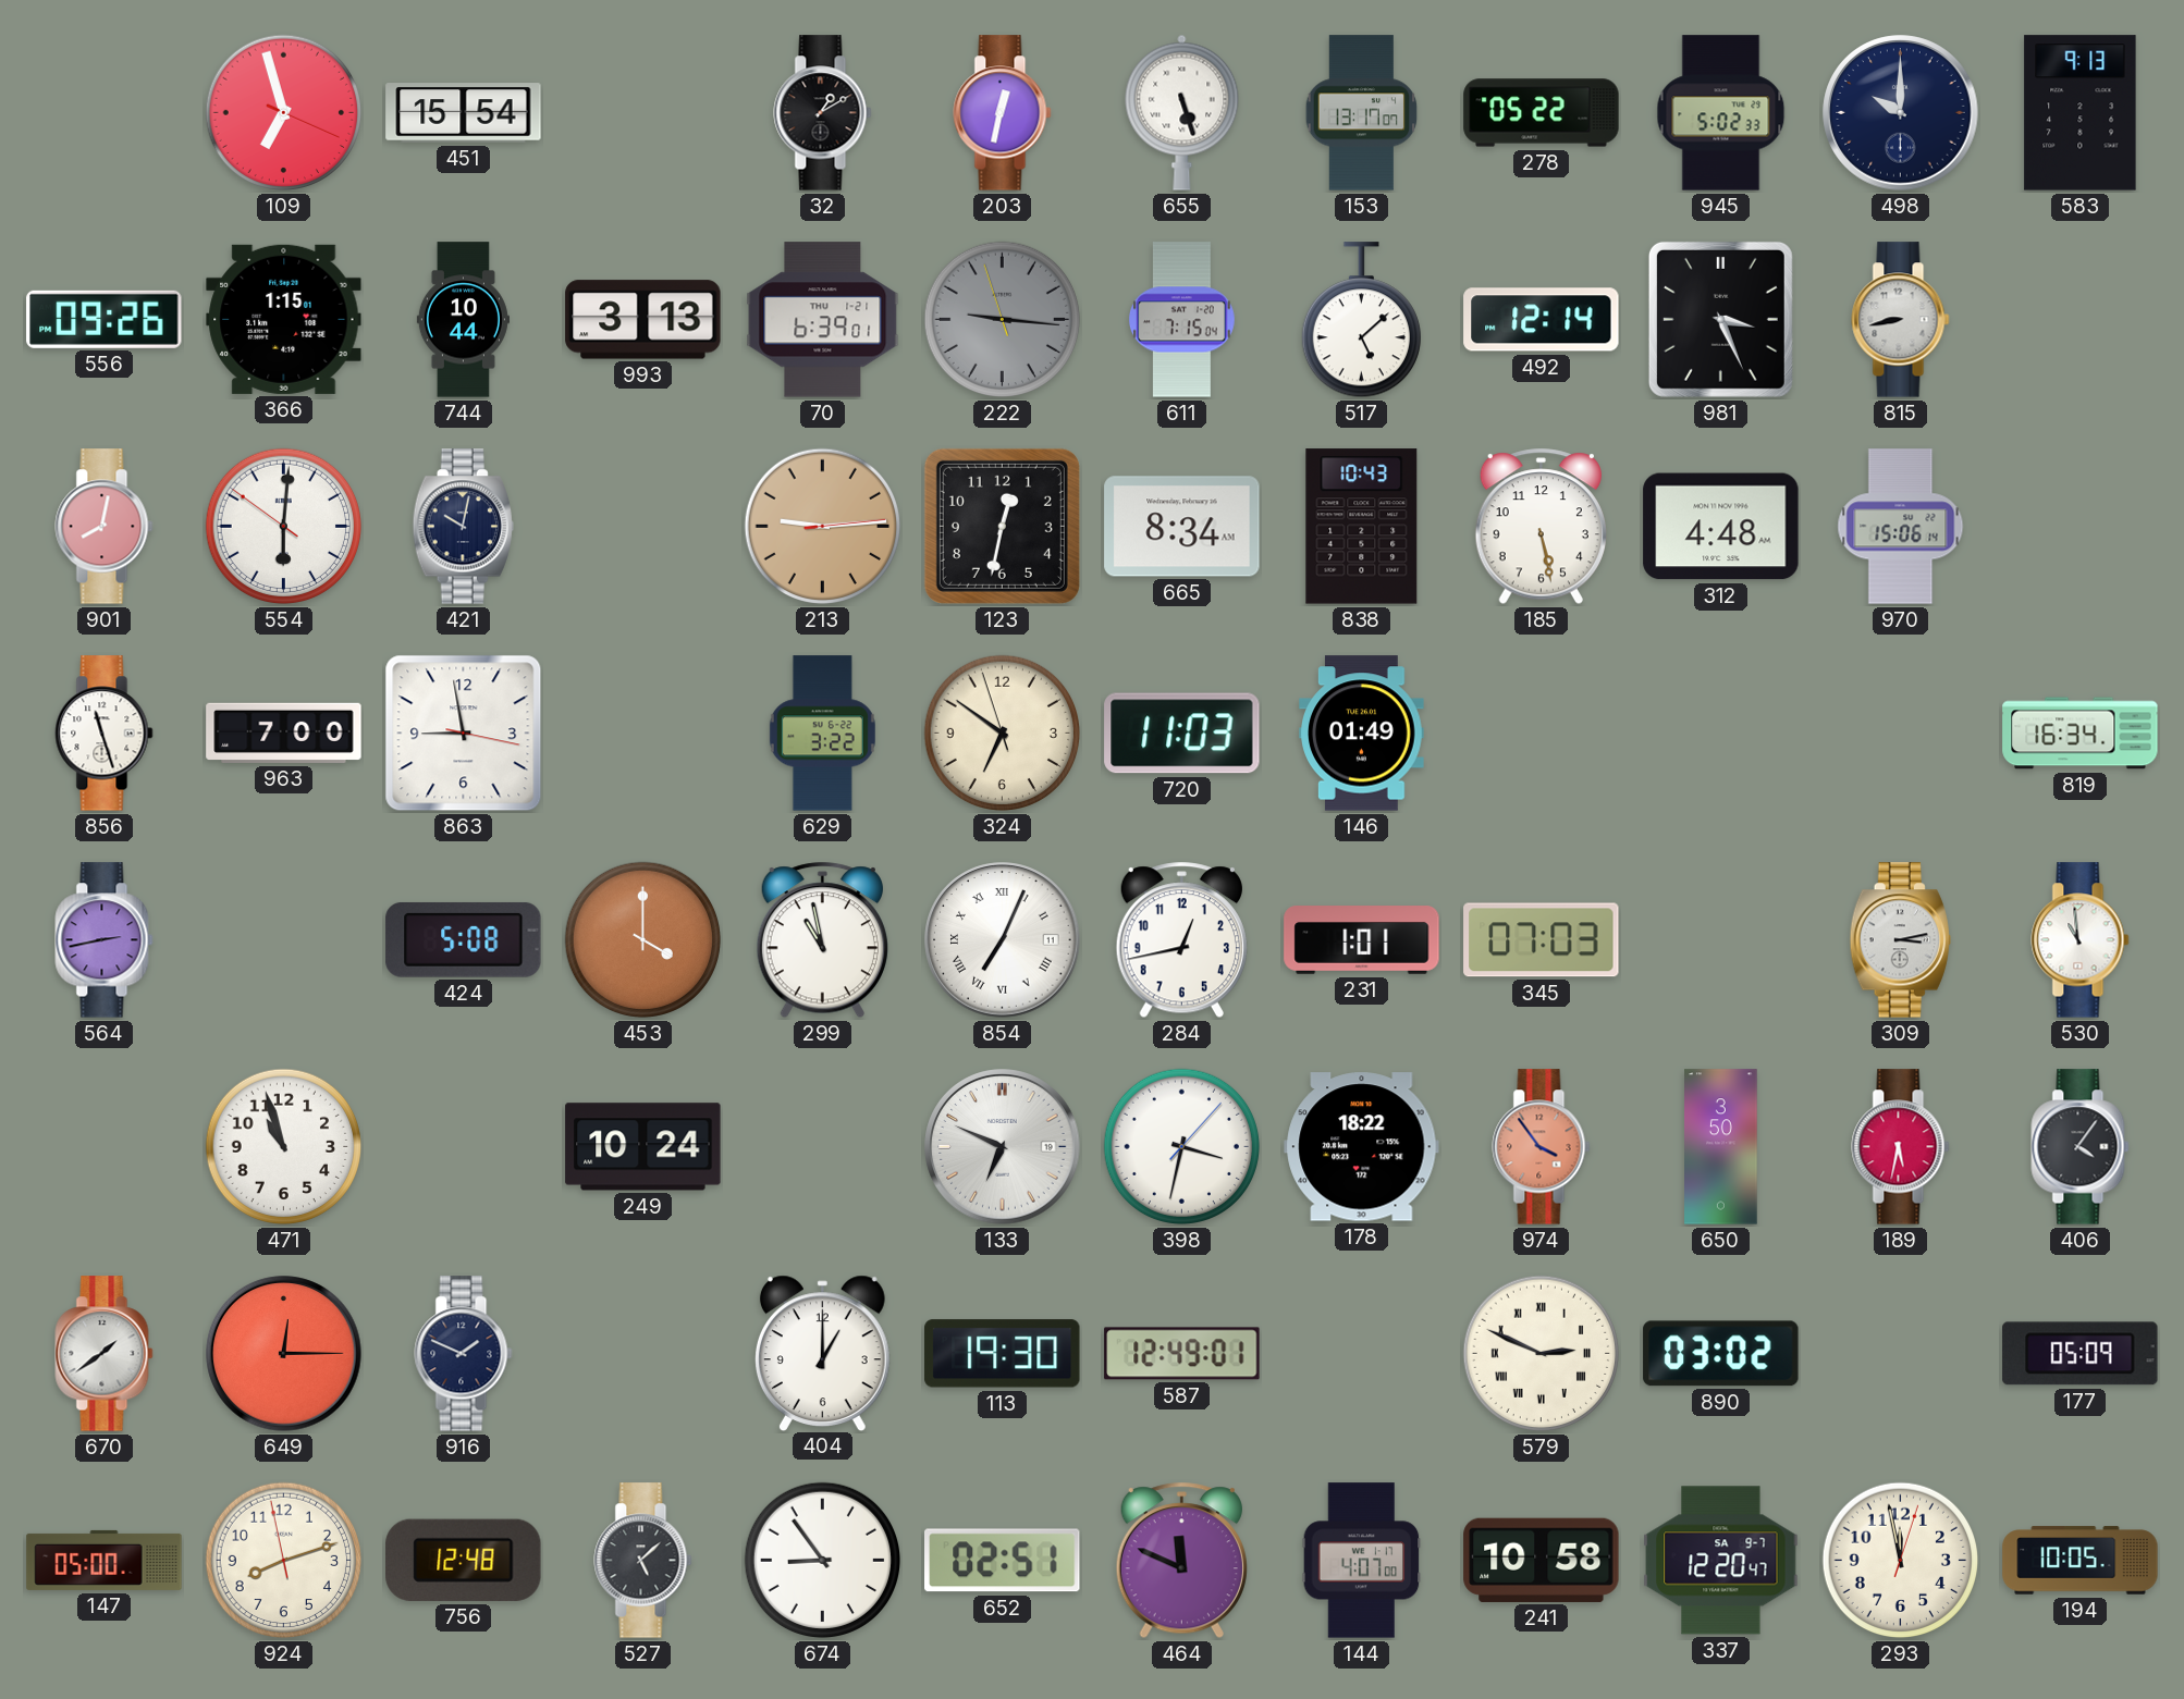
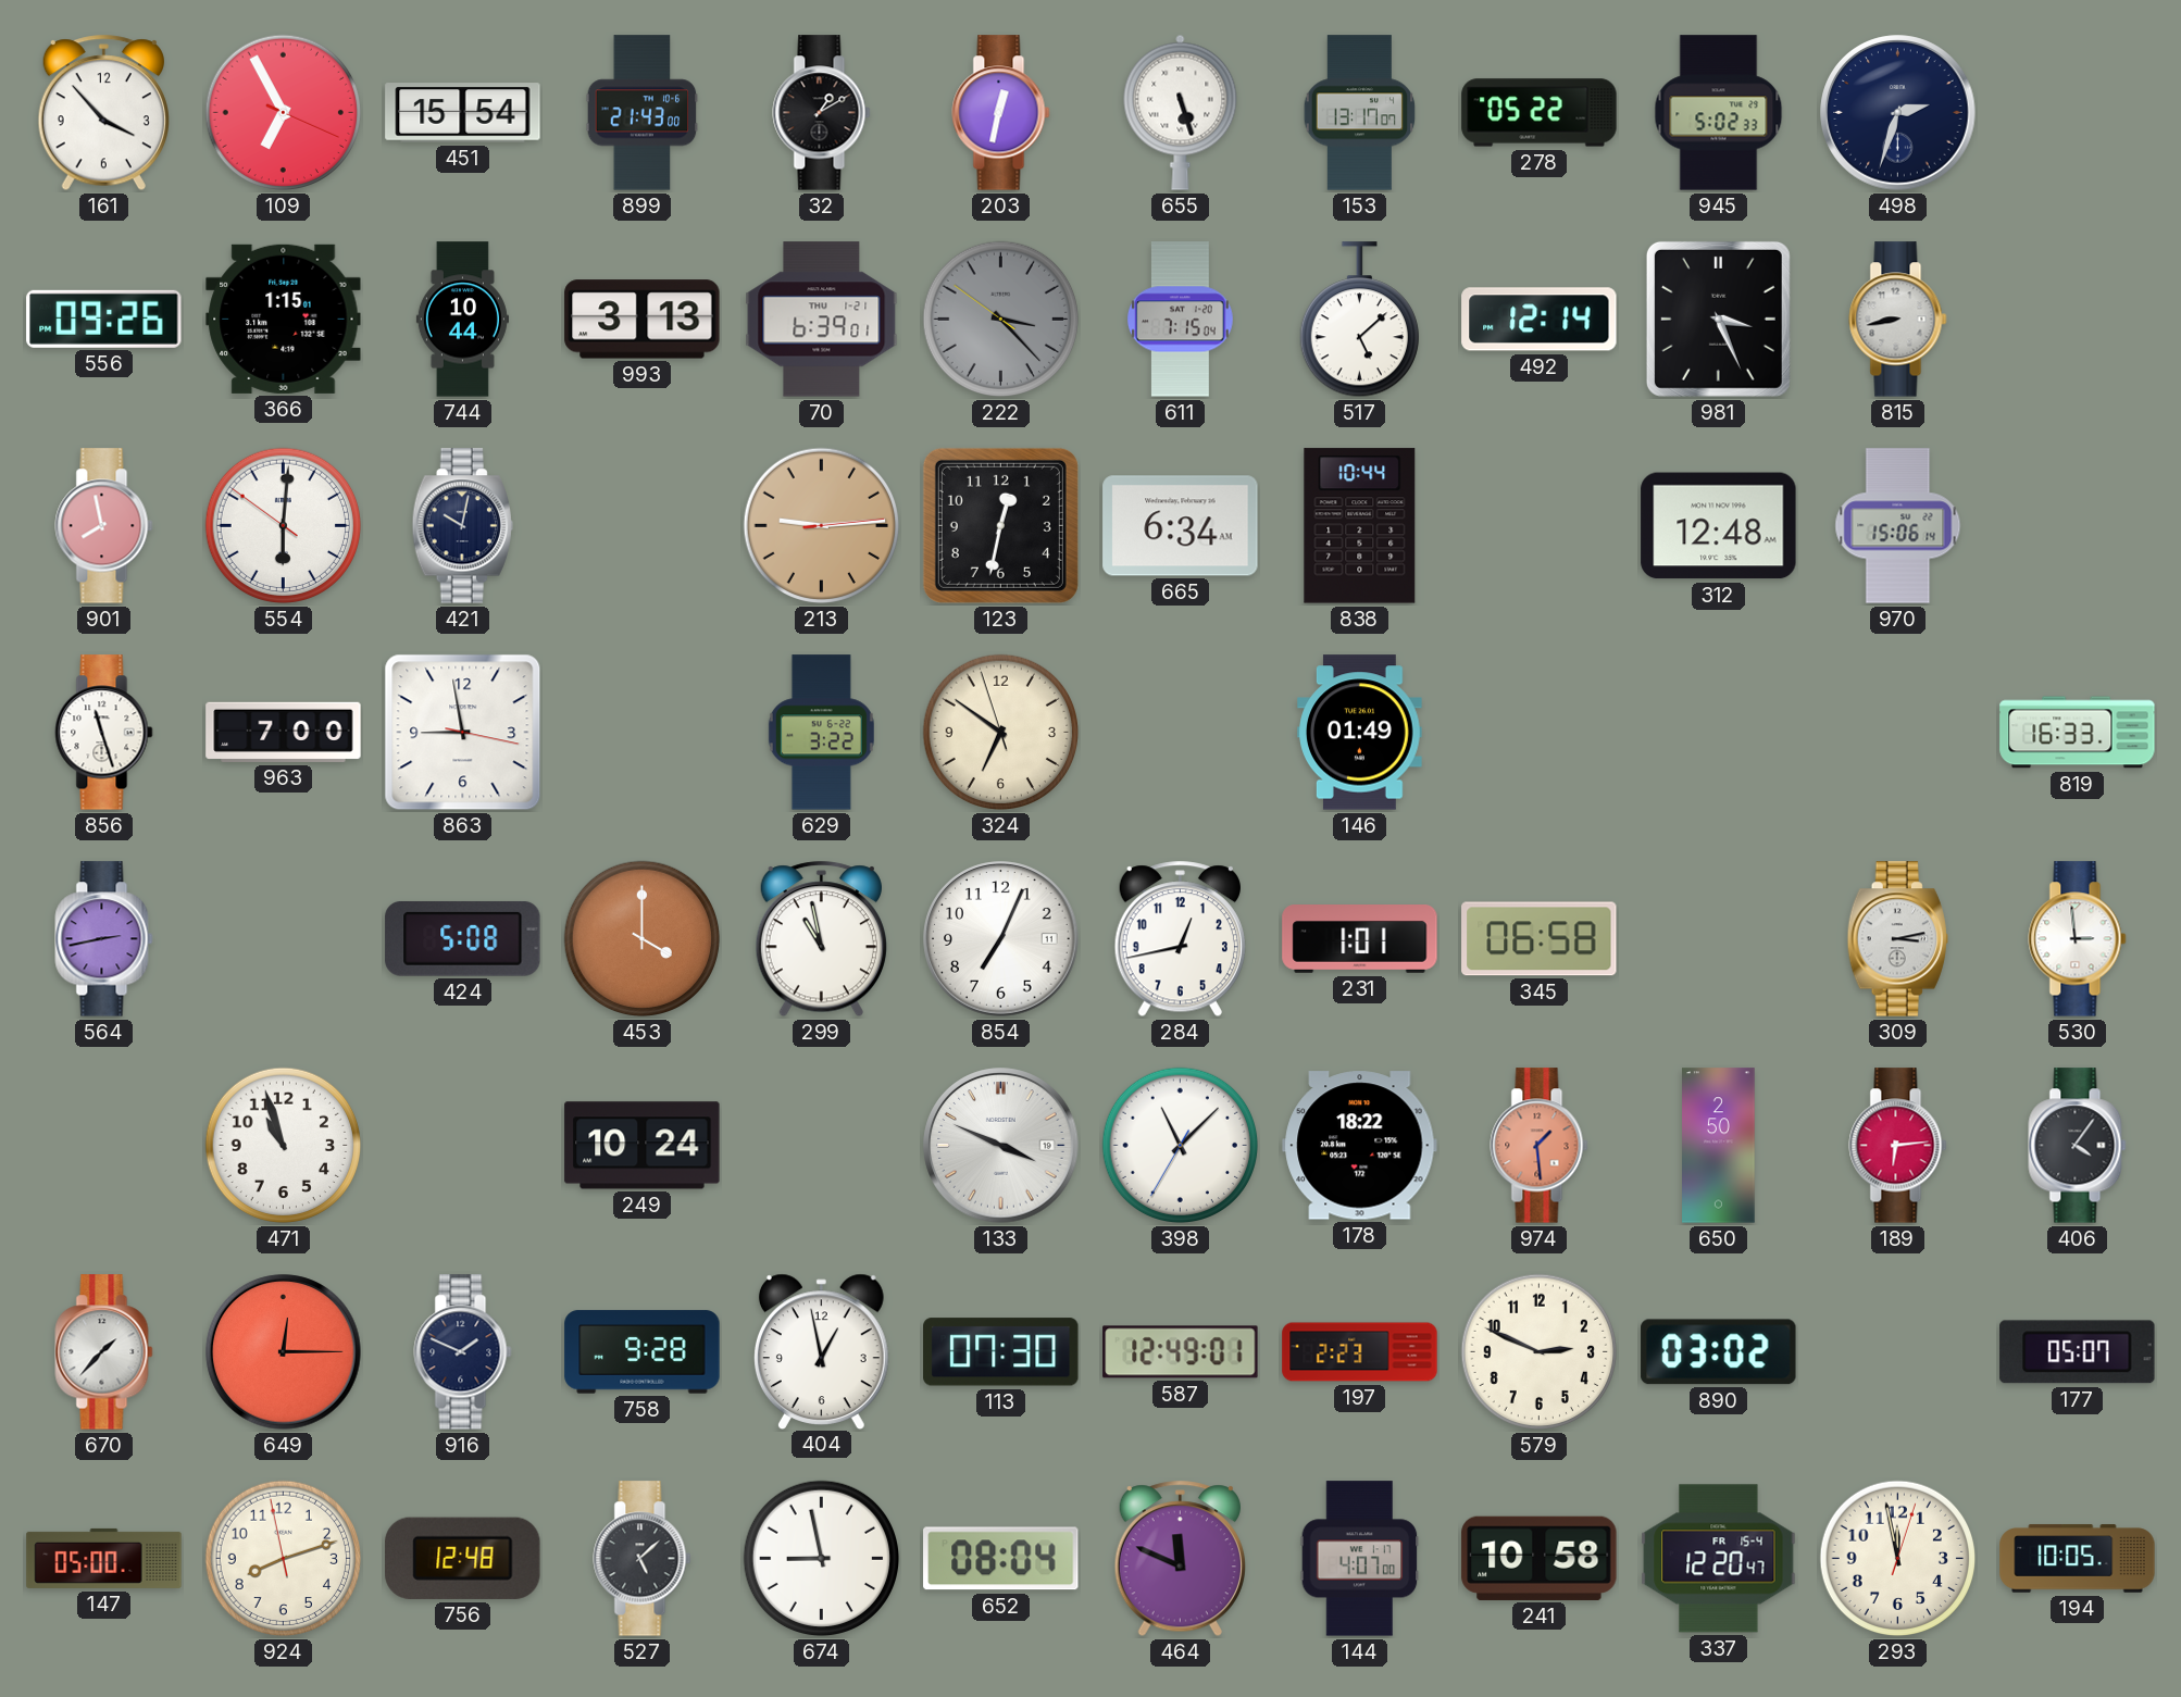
161: none -> 3:53 (103, 113)
109: 6:57 -> 6:55 (284, 113)
899: none -> 21:43 (643, 113)
498: 10:00 -> 2:33 (1898, 113)
583: 9:13 -> none (2081, 113)
222: 9:15 -> 3:22 (1001, 320)
901: 8:02 -> 7:58 (104, 526)
665: 8:34 -> 6:34 (1181, 526)
838: 10:43 -> 10:44 (1360, 526)
185: 5:28 -> none (1541, 527)
312: 4:48 -> 12:48 (1719, 526)
720: 11:03 -> none (1182, 734)
819: 16:34 -> 16:33 (2078, 733)
854 numerals: Roman -> Arabic (1001, 939)
345: 07:03 -> 06:58 (1540, 939)
530: 10:59 -> 2:59 (2078, 939)
133: 6:49 -> 3:49 (1001, 1146)
398: 3:32 -> 11:07 (1181, 1146)
974: 3:54 -> 1:29 (1540, 1146)
650: 3:50 -> 2:50 (1719, 1146)
189: 5:32 -> 6:14 (1898, 1146)
670: 1:39 -> 1:37 (104, 1352)
758: none -> 9:28 (643, 1352)
404: 1:00 -> 12:58 (821, 1351)
113: 19:30 -> 07:30 (1001, 1352)
197: none -> 2:23 (1360, 1352)
579 numerals: Roman -> Arabic (1540, 1352)
177: 05:09 -> 05:07 (2078, 1352)
674: 8:54 -> 8:58 (822, 1559)
652: 02:51 -> 08:04 (1001, 1559)
337 date: SA 9-7 -> FR 15-4 (1719, 1559)
